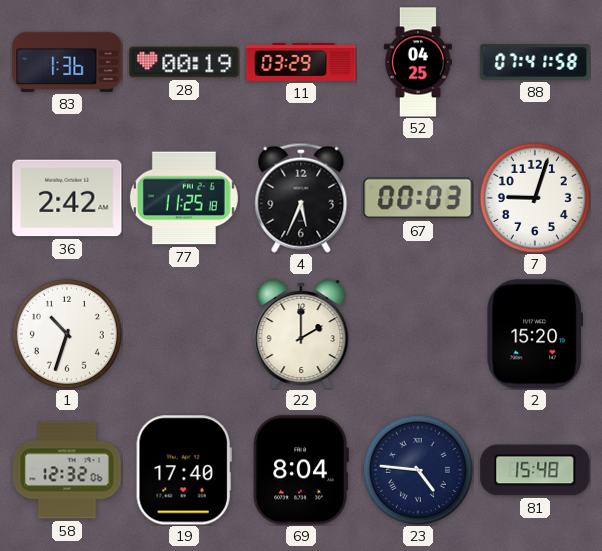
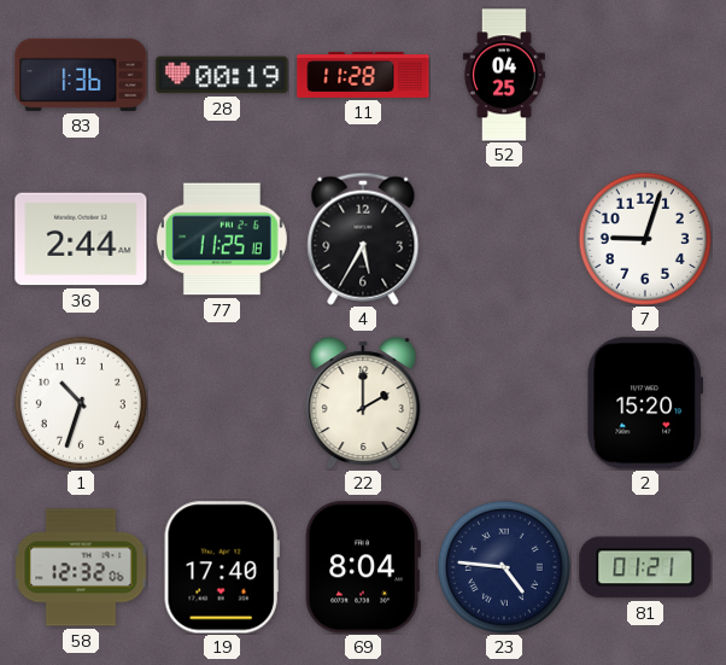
11: 03:29 -> 11:28 (363, 75)
88: 07:41 -> none (535, 62)
36: 2:42 -> 2:44 (81, 239)
4: 5:34 -> 5:35 (363, 239)
67: 00:03 -> none (418, 198)
81: 15:48 -> 01:21 (645, 567)
